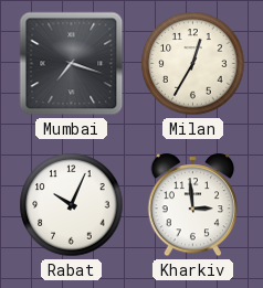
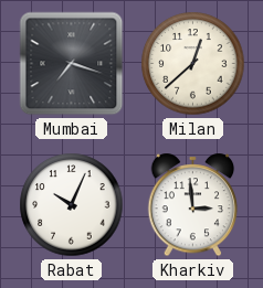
Milan: 12:35 -> 12:38 (193, 64)
